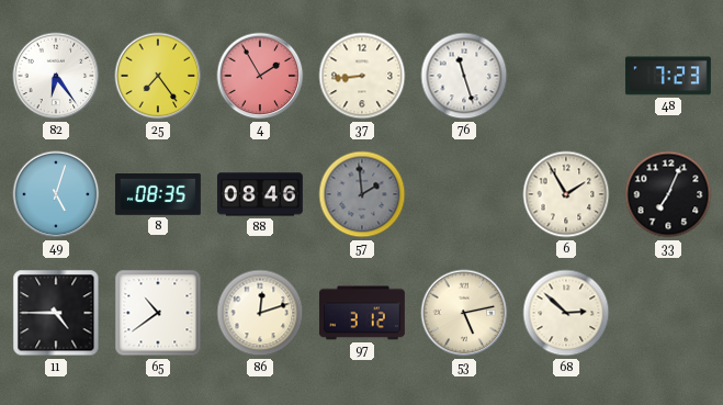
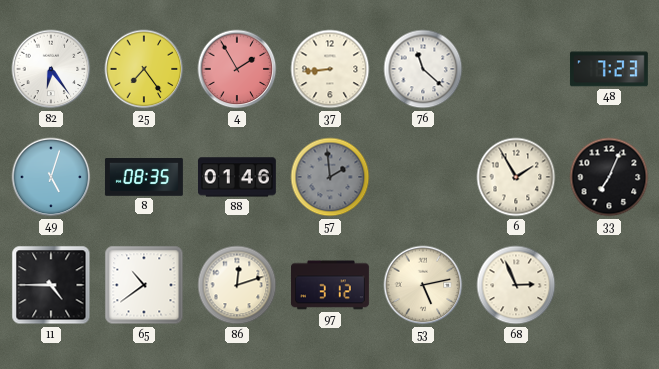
76: 11:27 -> 11:22 (423, 69)
88: 08:46 -> 01:46 (237, 177)
68: 2:52 -> 2:56 (516, 285)
